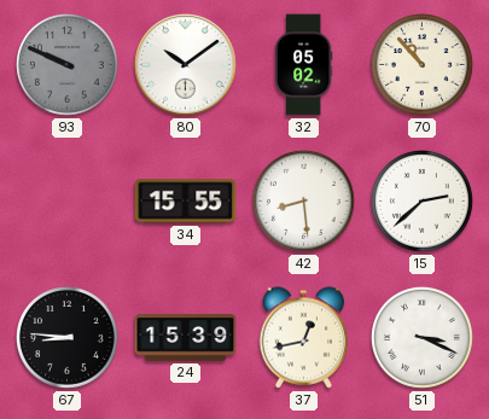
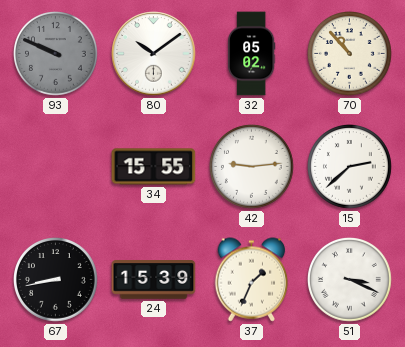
42: 8:29 -> 9:14 (252, 167)
67: 8:46 -> 8:43 (56, 280)
37: 12:43 -> 1:34 (252, 280)
